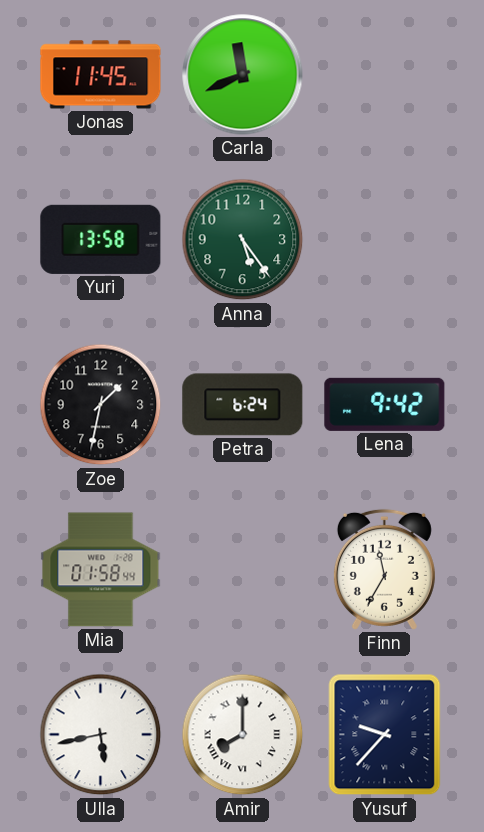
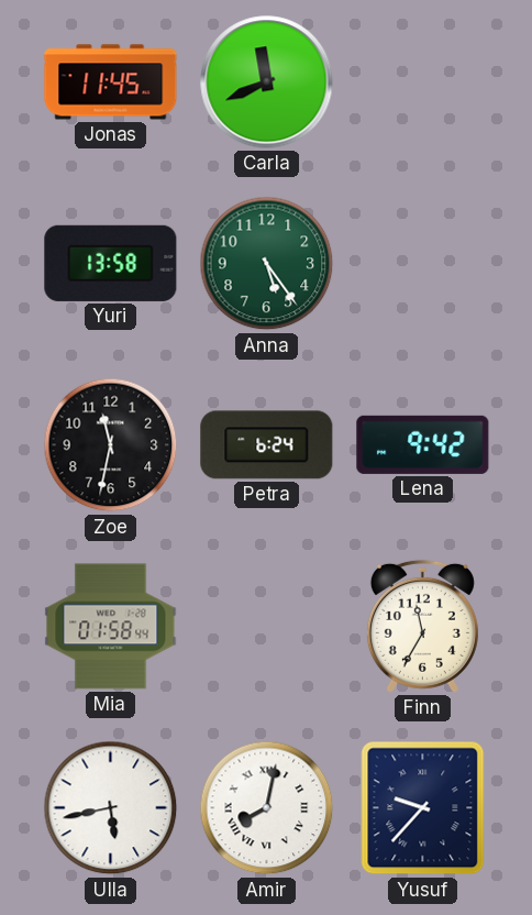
Zoe: 1:32 -> 11:32 (111, 445)
Amir: 8:00 -> 8:02 (267, 808)
